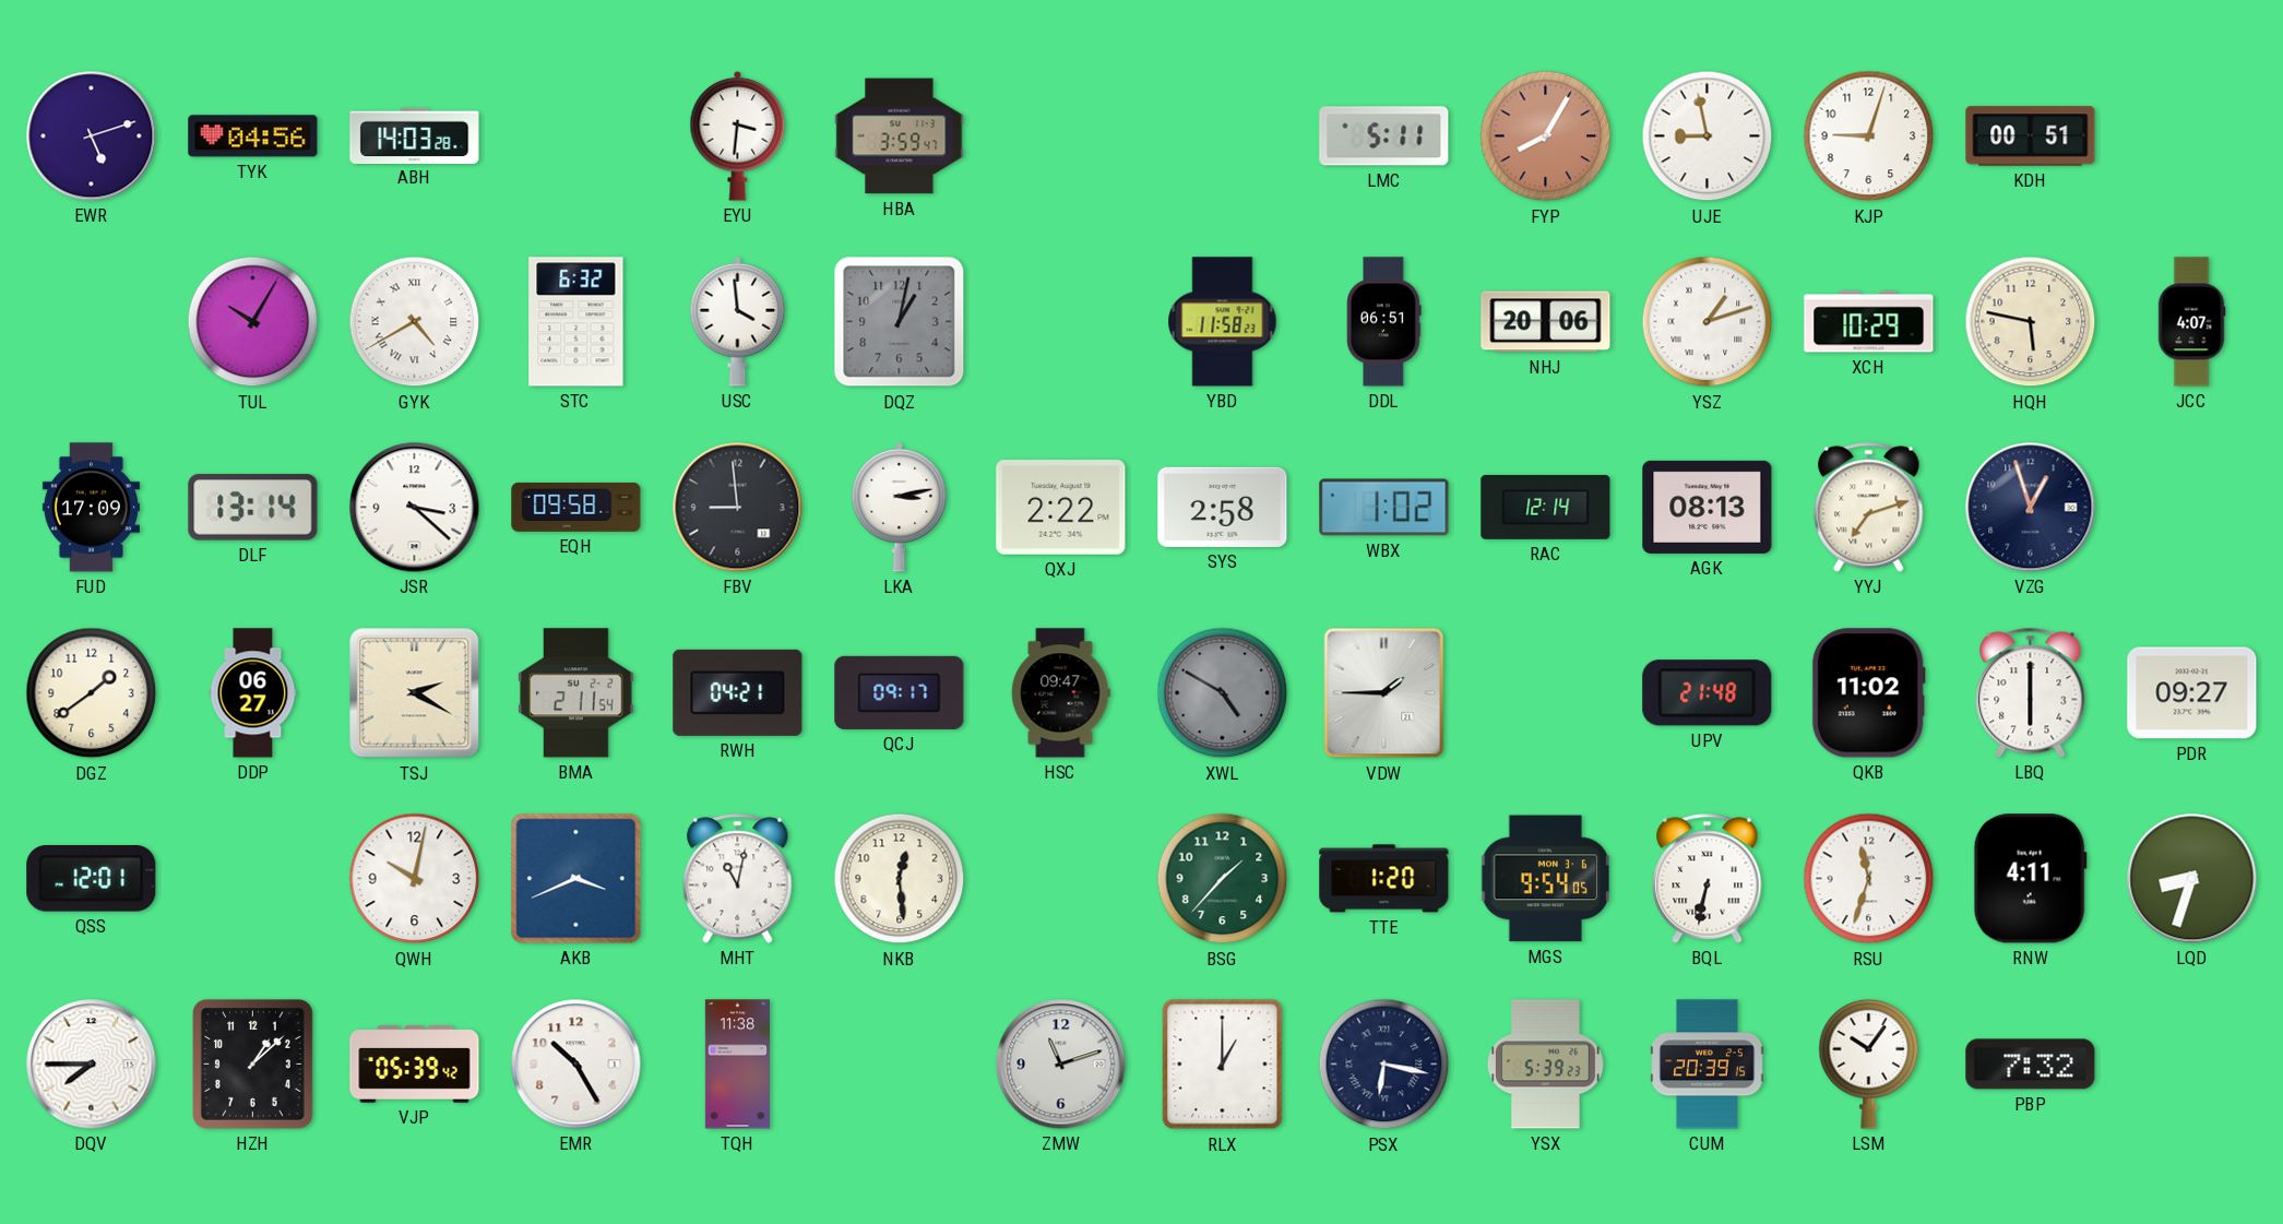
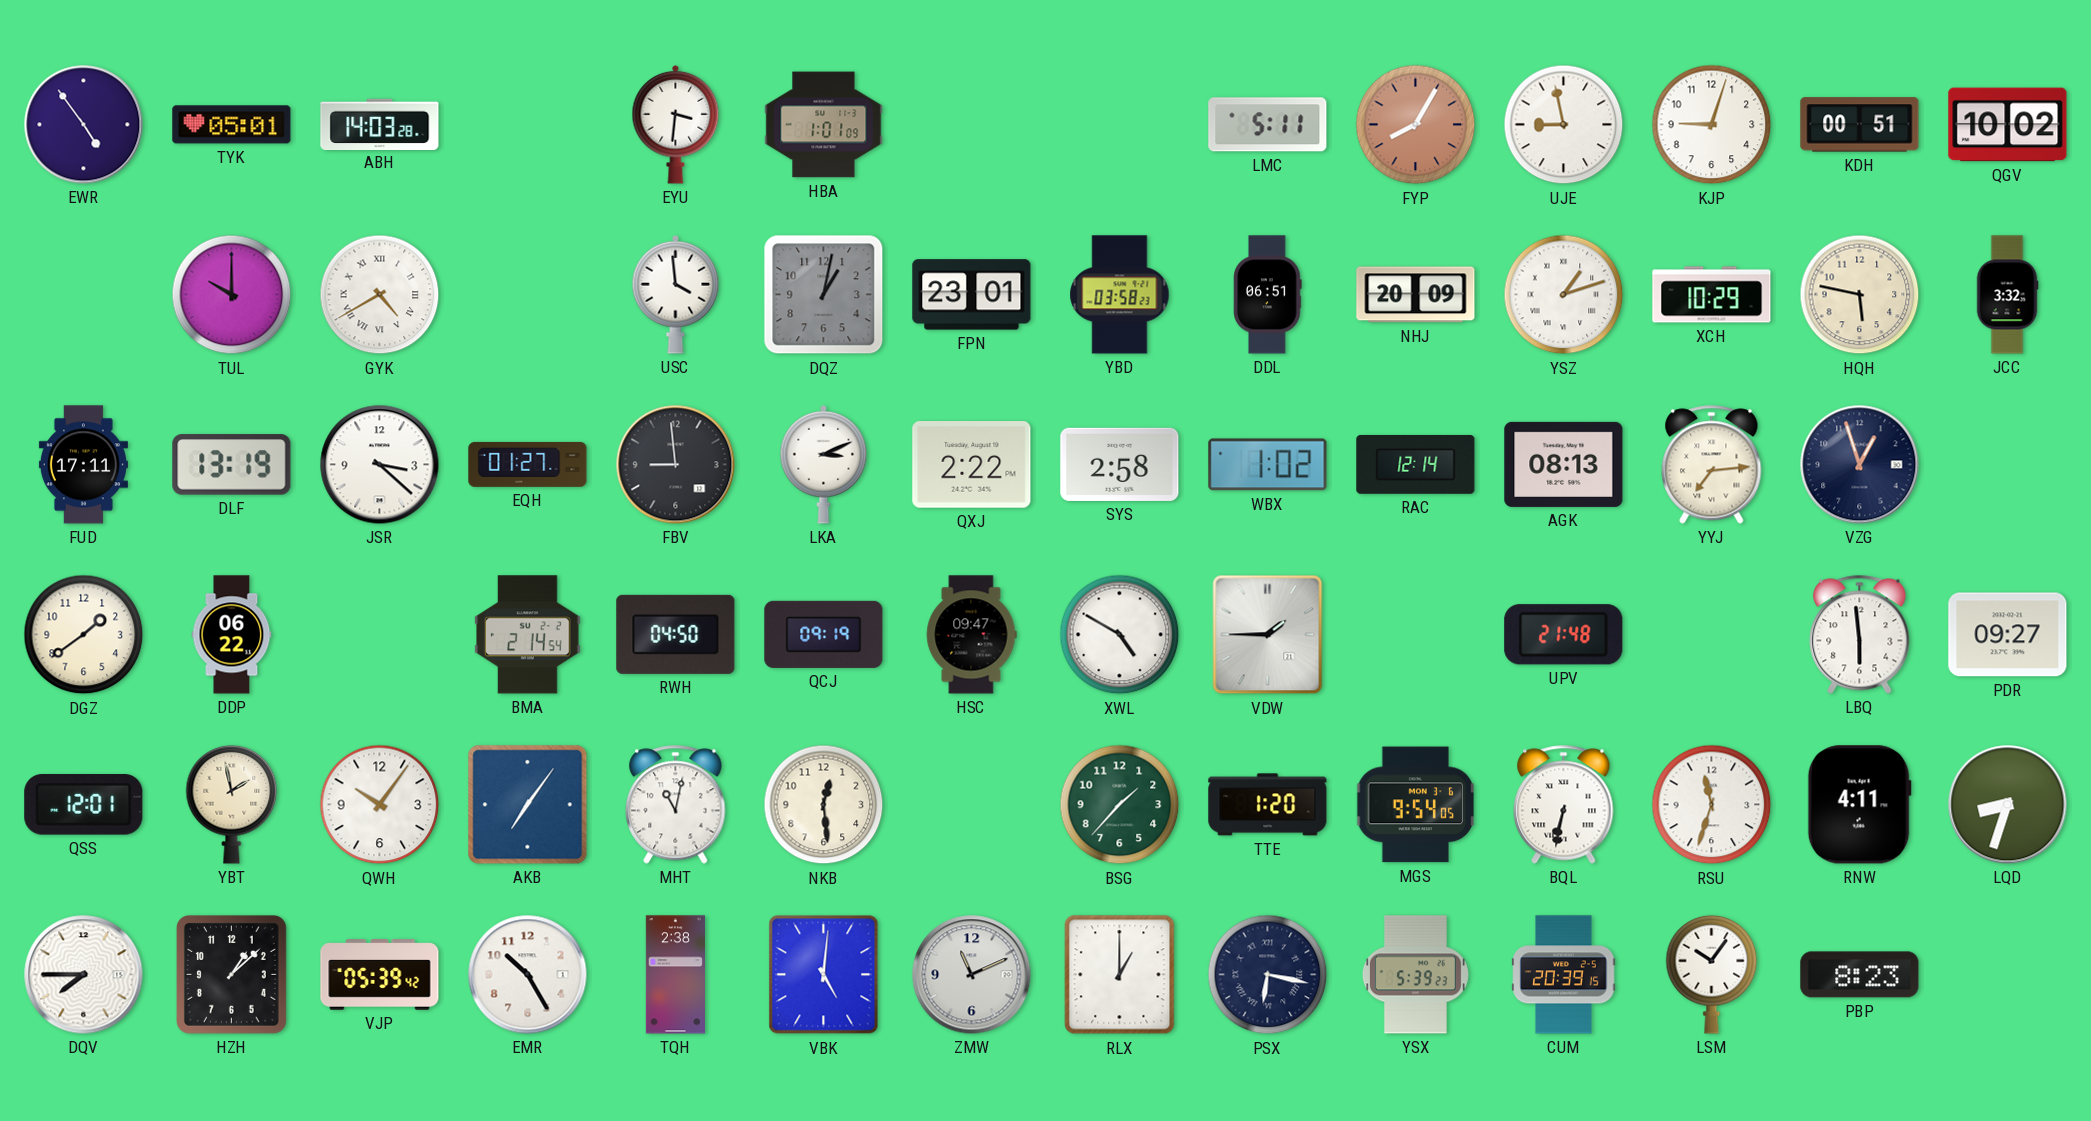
EWR: 5:12 -> 4:54 (84, 125)
TYK: 04:56 -> 05:01 (232, 125)
HBA: 3:59 -> 1:01 (824, 125)
QGV: none -> 10:02 (2008, 125)
TUL: 10:05 -> 10:00 (232, 295)
STC: 6:32 -> none (576, 322)
FPN: none -> 23:01 (972, 295)
YBD: 11:58 -> 03:58 (1120, 295)
NHJ: 20:06 -> 20:09 (1416, 295)
JCC: 4:07 -> 3:32 (2007, 295)
FUD: 17:09 -> 17:11 (83, 465)
DLF: 13:14 -> 13:19 (232, 465)
EQH: 09:58 -> 01:27 (528, 464)
LKA: 3:13 -> 3:11 (824, 464)
YYJ: 7:12 -> 7:14 (1712, 465)
DDP: 06:27 -> 06:22 (232, 635)
TSJ: 2:20 -> none (415, 693)
BMA: 2:11 -> 2:14 (528, 635)
RWH: 04:21 -> 04:50 (676, 634)
QCJ: 09:17 -> 09:19 (824, 634)
XWL dial: grey -> white (1120, 635)
QKB: 11:02 -> none (1868, 693)
LBQ: 6:00 -> 5:59 (1860, 635)
YBT: none -> 1:58 (232, 804)
QWH: 10:02 -> 10:06 (380, 805)
AKB: 3:41 -> 7:06 (528, 805)
TQH: 11:38 -> 2:38 (675, 975)
VBK: none -> 5:01 (824, 975)
ZMW: 11:12 -> 11:11 (972, 975)
PBP: 7:32 -> 8:23 (1860, 975)
